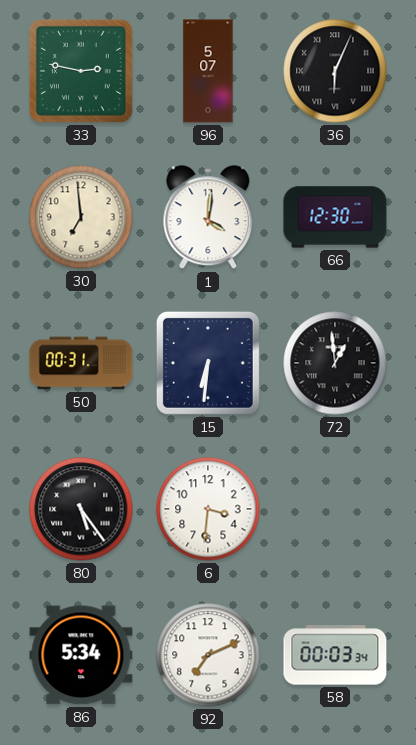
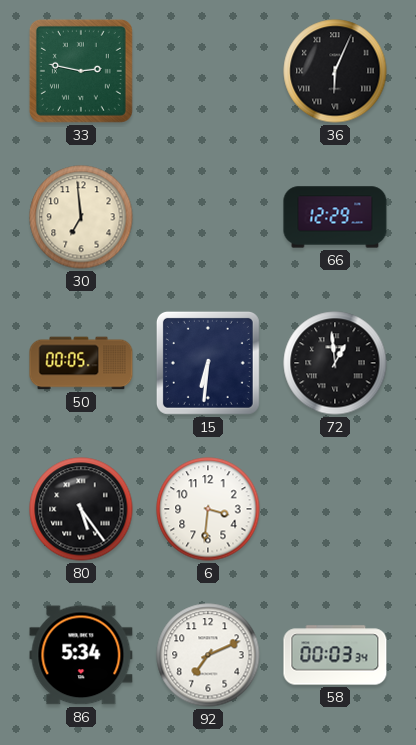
96: 5:07 -> none (208, 71)
1: 4:01 -> none (208, 218)
66: 12:30 -> 12:29 (335, 217)
50: 00:31 -> 00:05 (81, 363)
